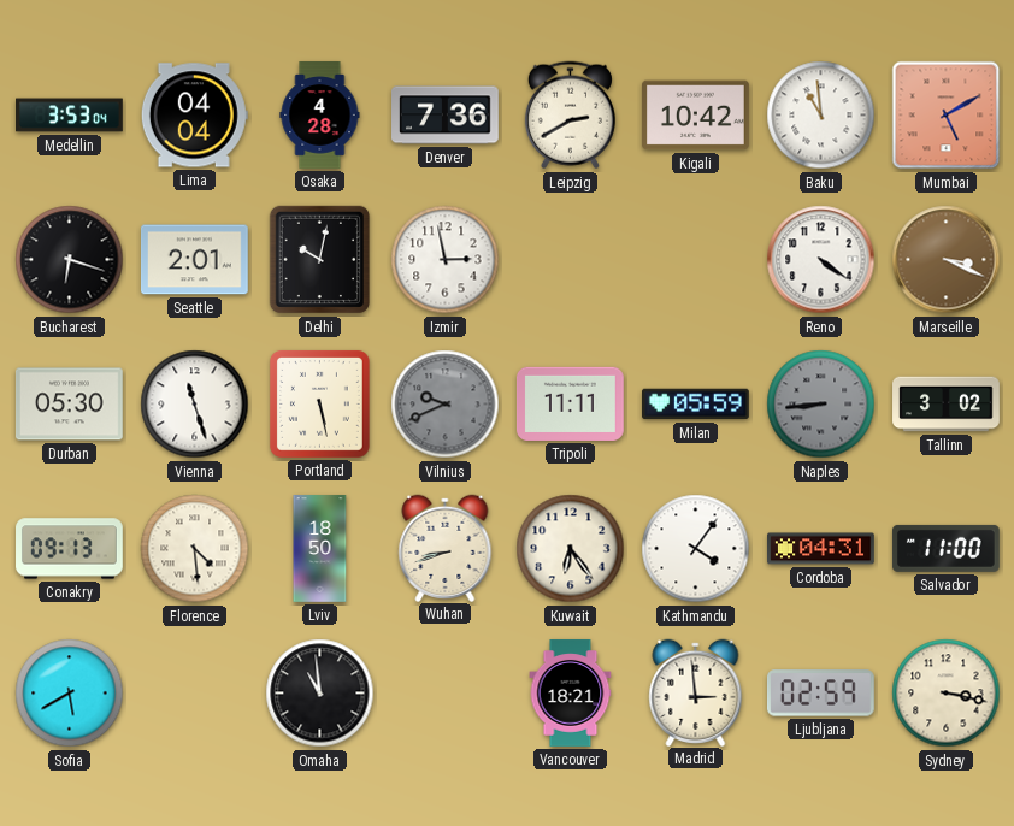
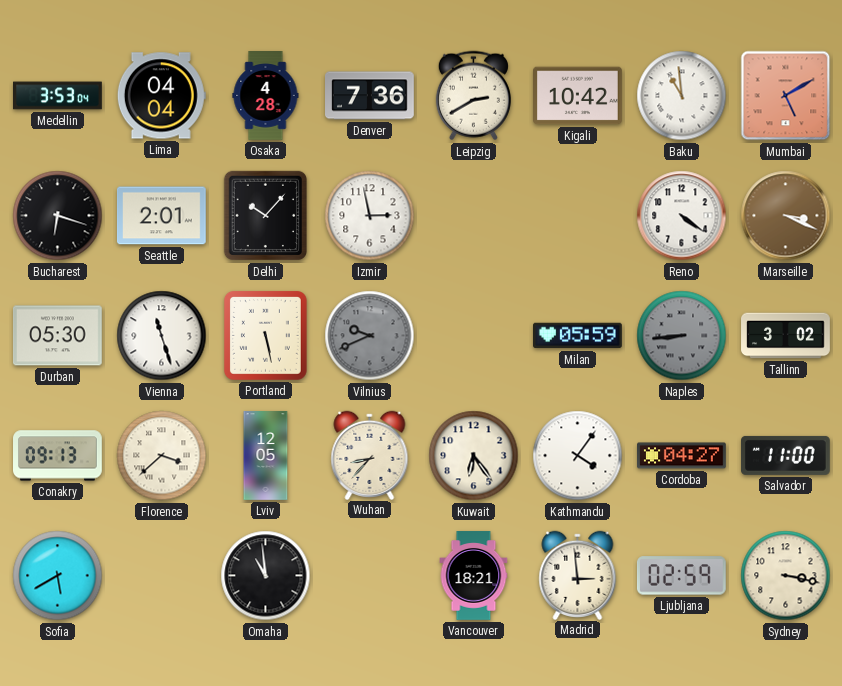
Delhi: 10:02 -> 10:07 (265, 216)
Tripoli: 11:11 -> none (571, 403)
Florence: 4:29 -> 3:38 (162, 456)
Lviv: 18:50 -> 12:05 (266, 456)
Wuhan: 8:42 -> 8:37 (370, 455)
Cordoba: 04:31 -> 04:27 (682, 456)
